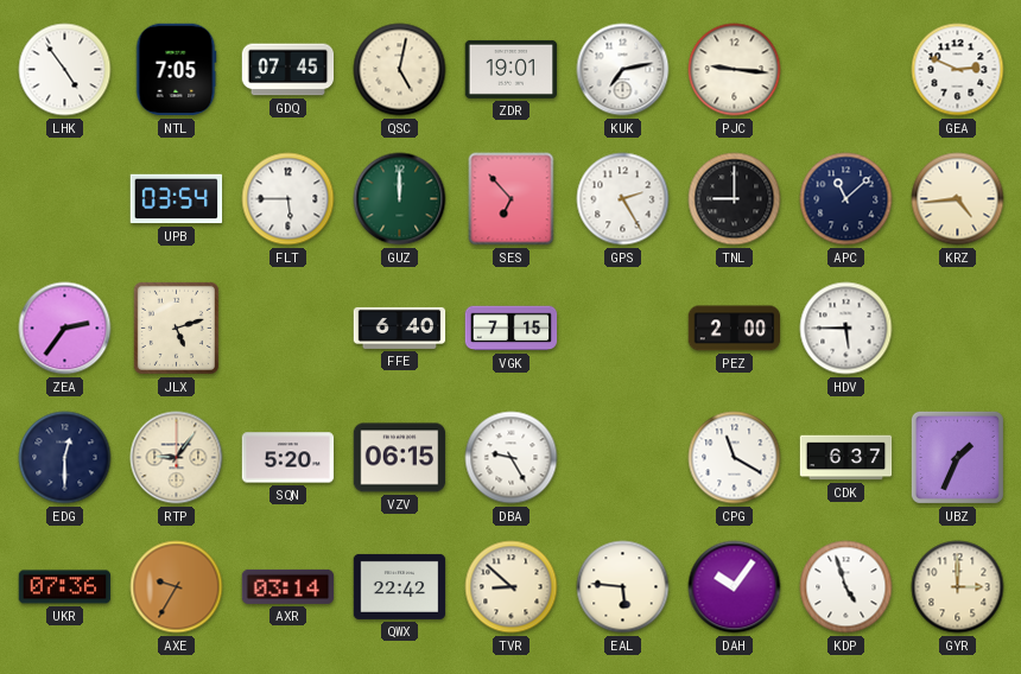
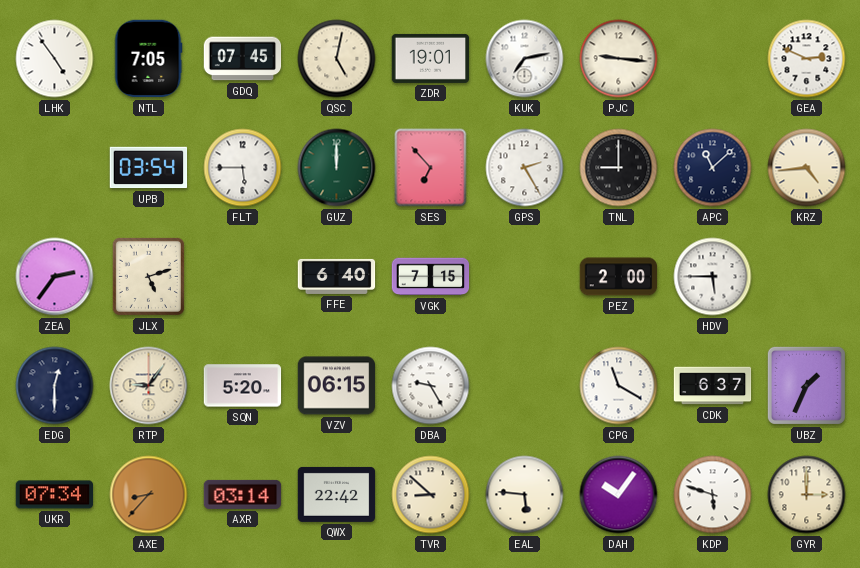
UKR: 07:36 -> 07:34 (55, 495)
AXE: 9:35 -> 8:37 (149, 495)
KDP: 4:57 -> 5:48 (713, 495)
